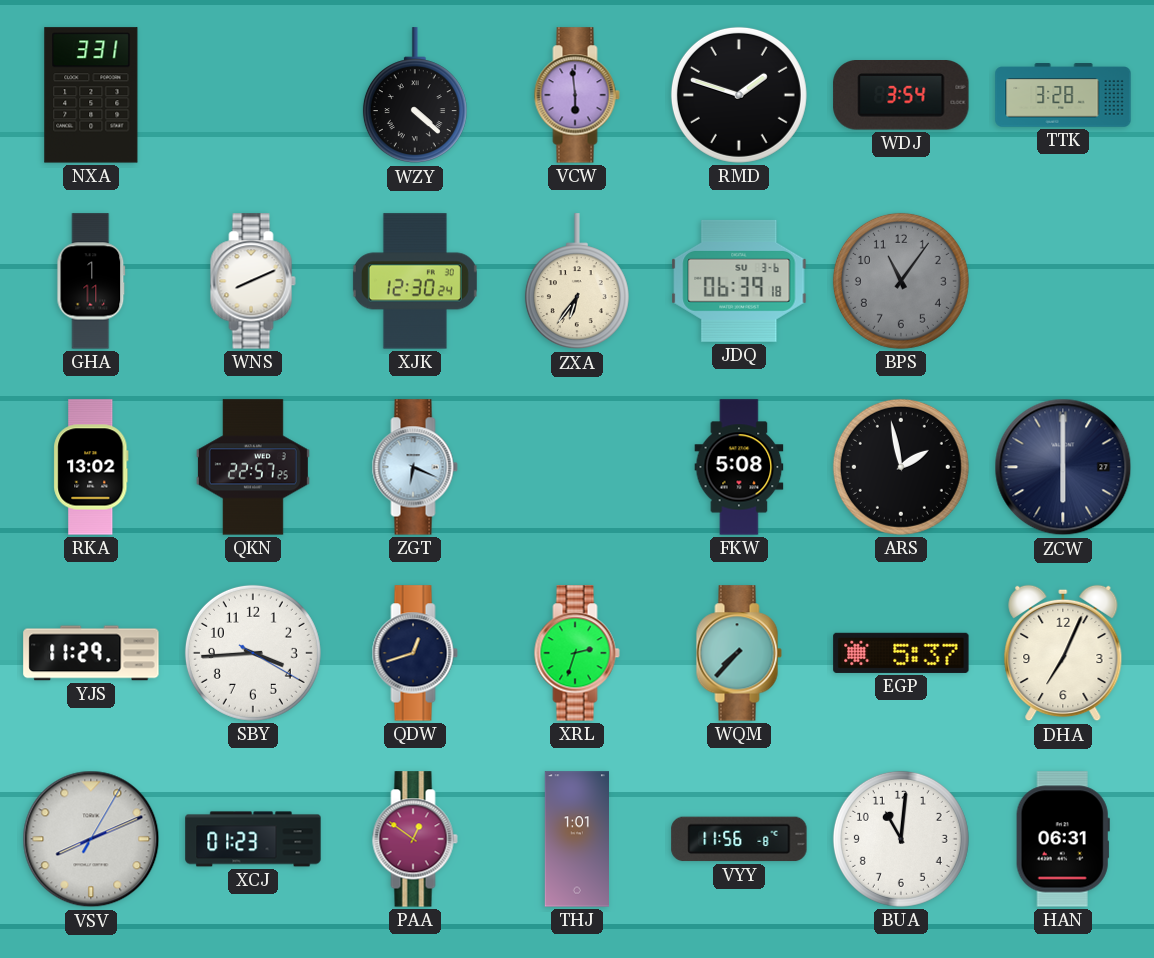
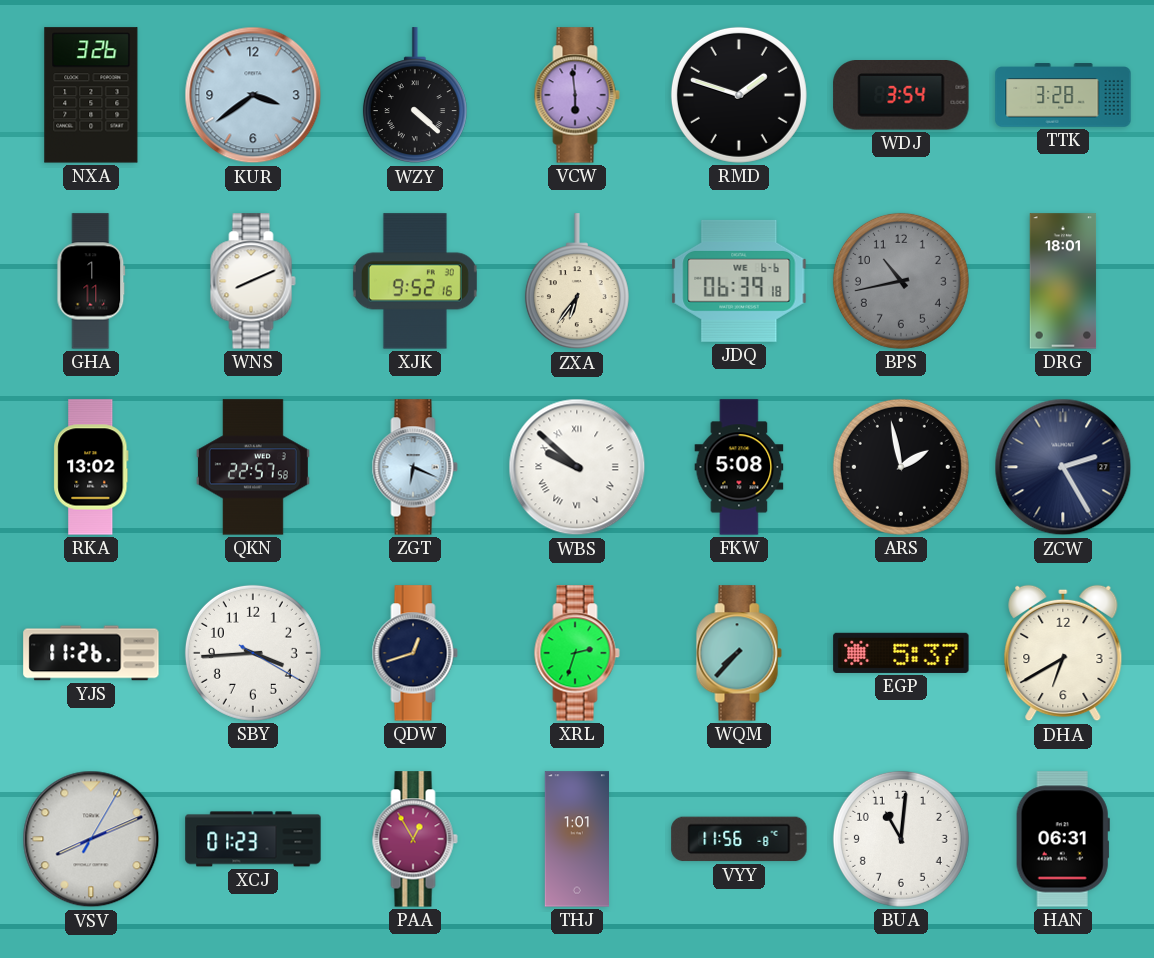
NXA: 3:31 -> 3:26 (91, 95)
KUR: none -> 3:39 (253, 95)
XJK: 12:30 -> 9:52 (415, 281)
JDQ date: SU 3-6 -> WE 6-6 (739, 281)
BPS: 11:06 -> 10:43 (901, 281)
DRG: none -> 18:01 (1063, 281)
QKN: 22:57:25 -> 22:57:58 (253, 467)
WBS: none -> 9:52 (577, 467)
ZCW: 6:00 -> 2:25 (1063, 467)
YJS: 11:29 -> 11:26 (91, 653)
DHA: 7:04 -> 6:40 (1063, 653)
PAA: 12:51 -> 12:55 (415, 839)
